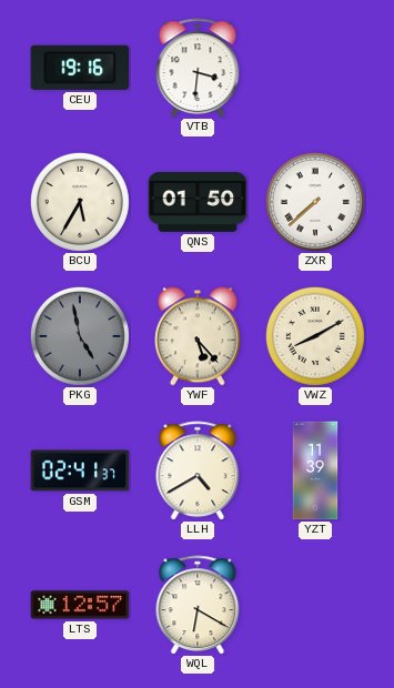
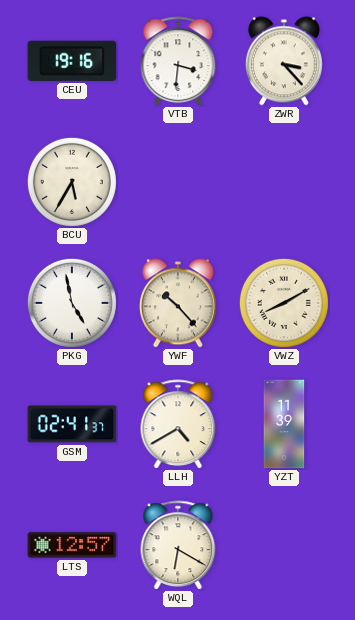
ZWR: none -> 3:23 (284, 61)
QNS: 01:50 -> none (198, 202)
ZXR: 7:38 -> none (315, 202)
PKG dial: grey -> white (72, 303)
YWF: 5:23 -> 10:23 (178, 303)
